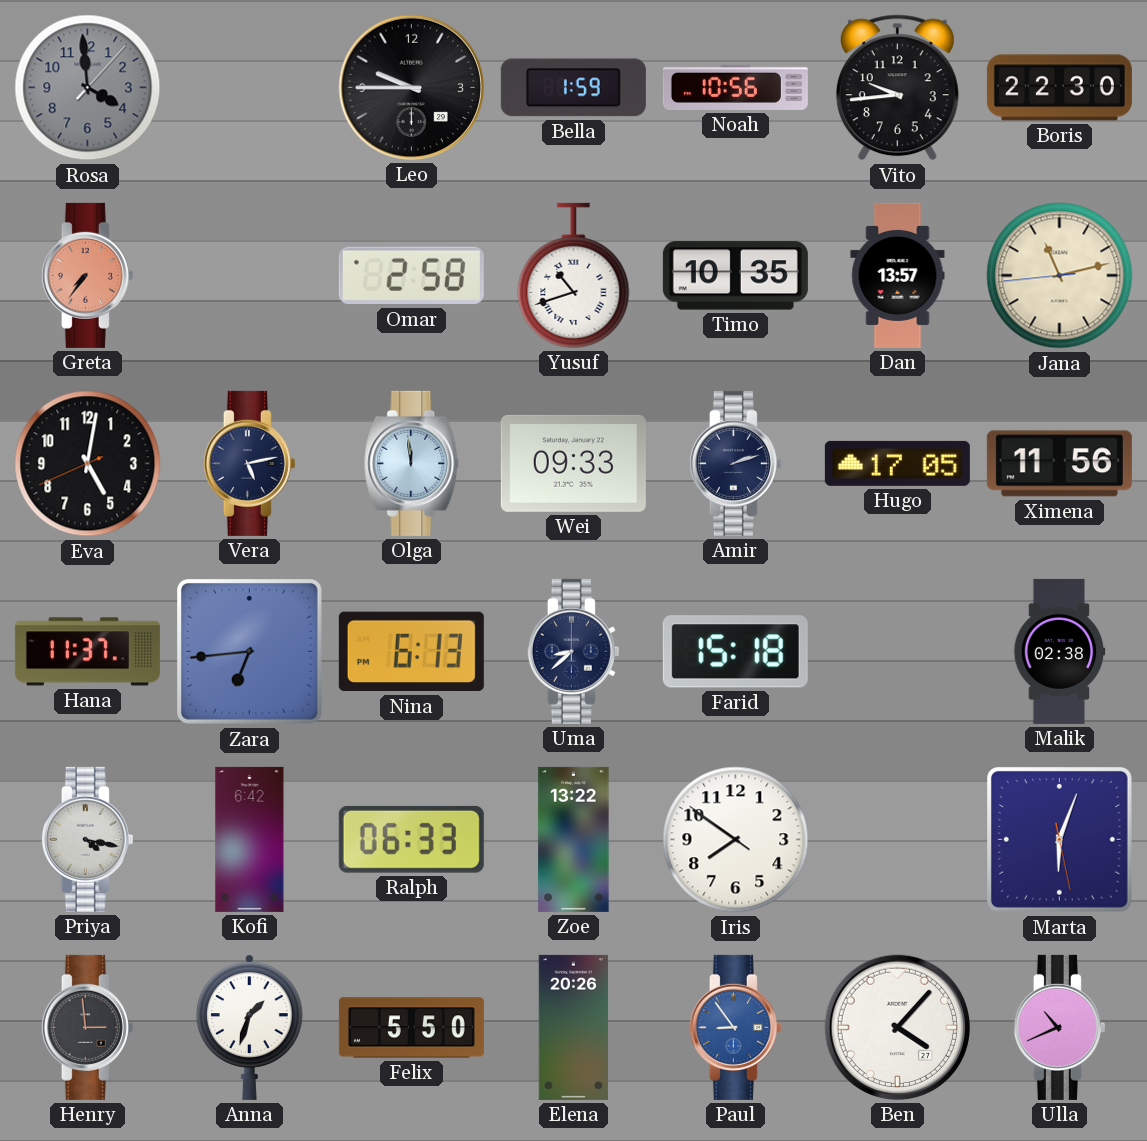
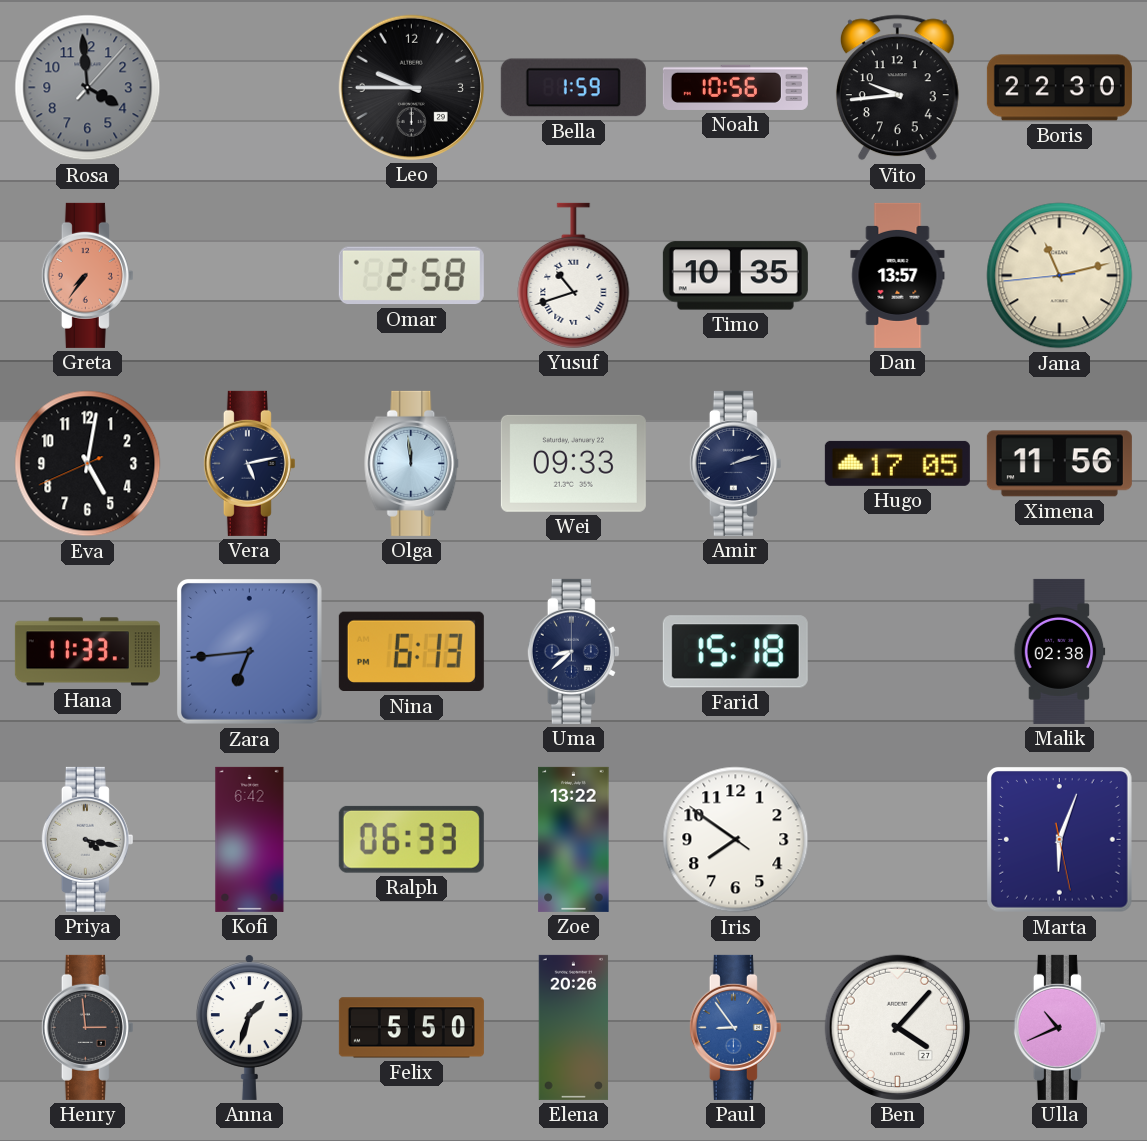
Hana: 11:37 -> 11:33 (87, 652)
